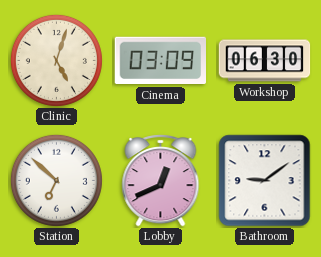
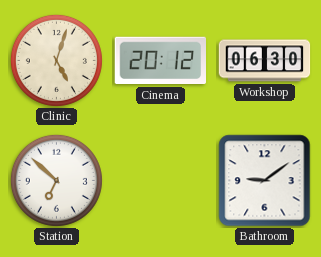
Cinema: 03:09 -> 20:12 (160, 61)
Lobby: 12:41 -> none (161, 181)
